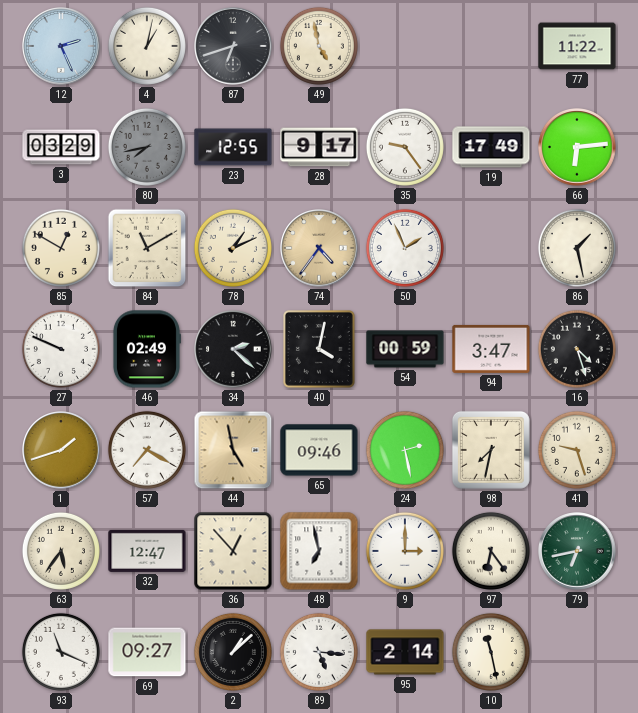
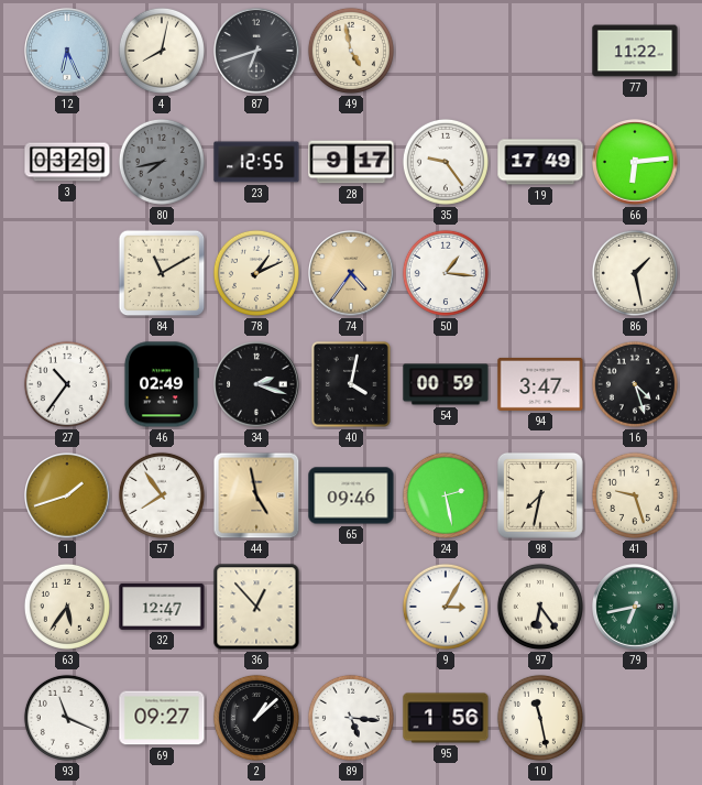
12: 2:26 -> 6:26 (67, 51)
4: 1:02 -> 8:02 (162, 51)
85: 12:50 -> none (61, 248)
50: 1:56 -> 1:16 (446, 273)
27: 9:49 -> 10:36 (67, 384)
34: 2:22 -> 2:18 (256, 384)
57: 7:20 -> 7:54 (162, 495)
48: 6:58 -> none (319, 551)
9: 3:00 -> 3:05 (446, 607)
95: 2:14 -> 1:56 (446, 718)
